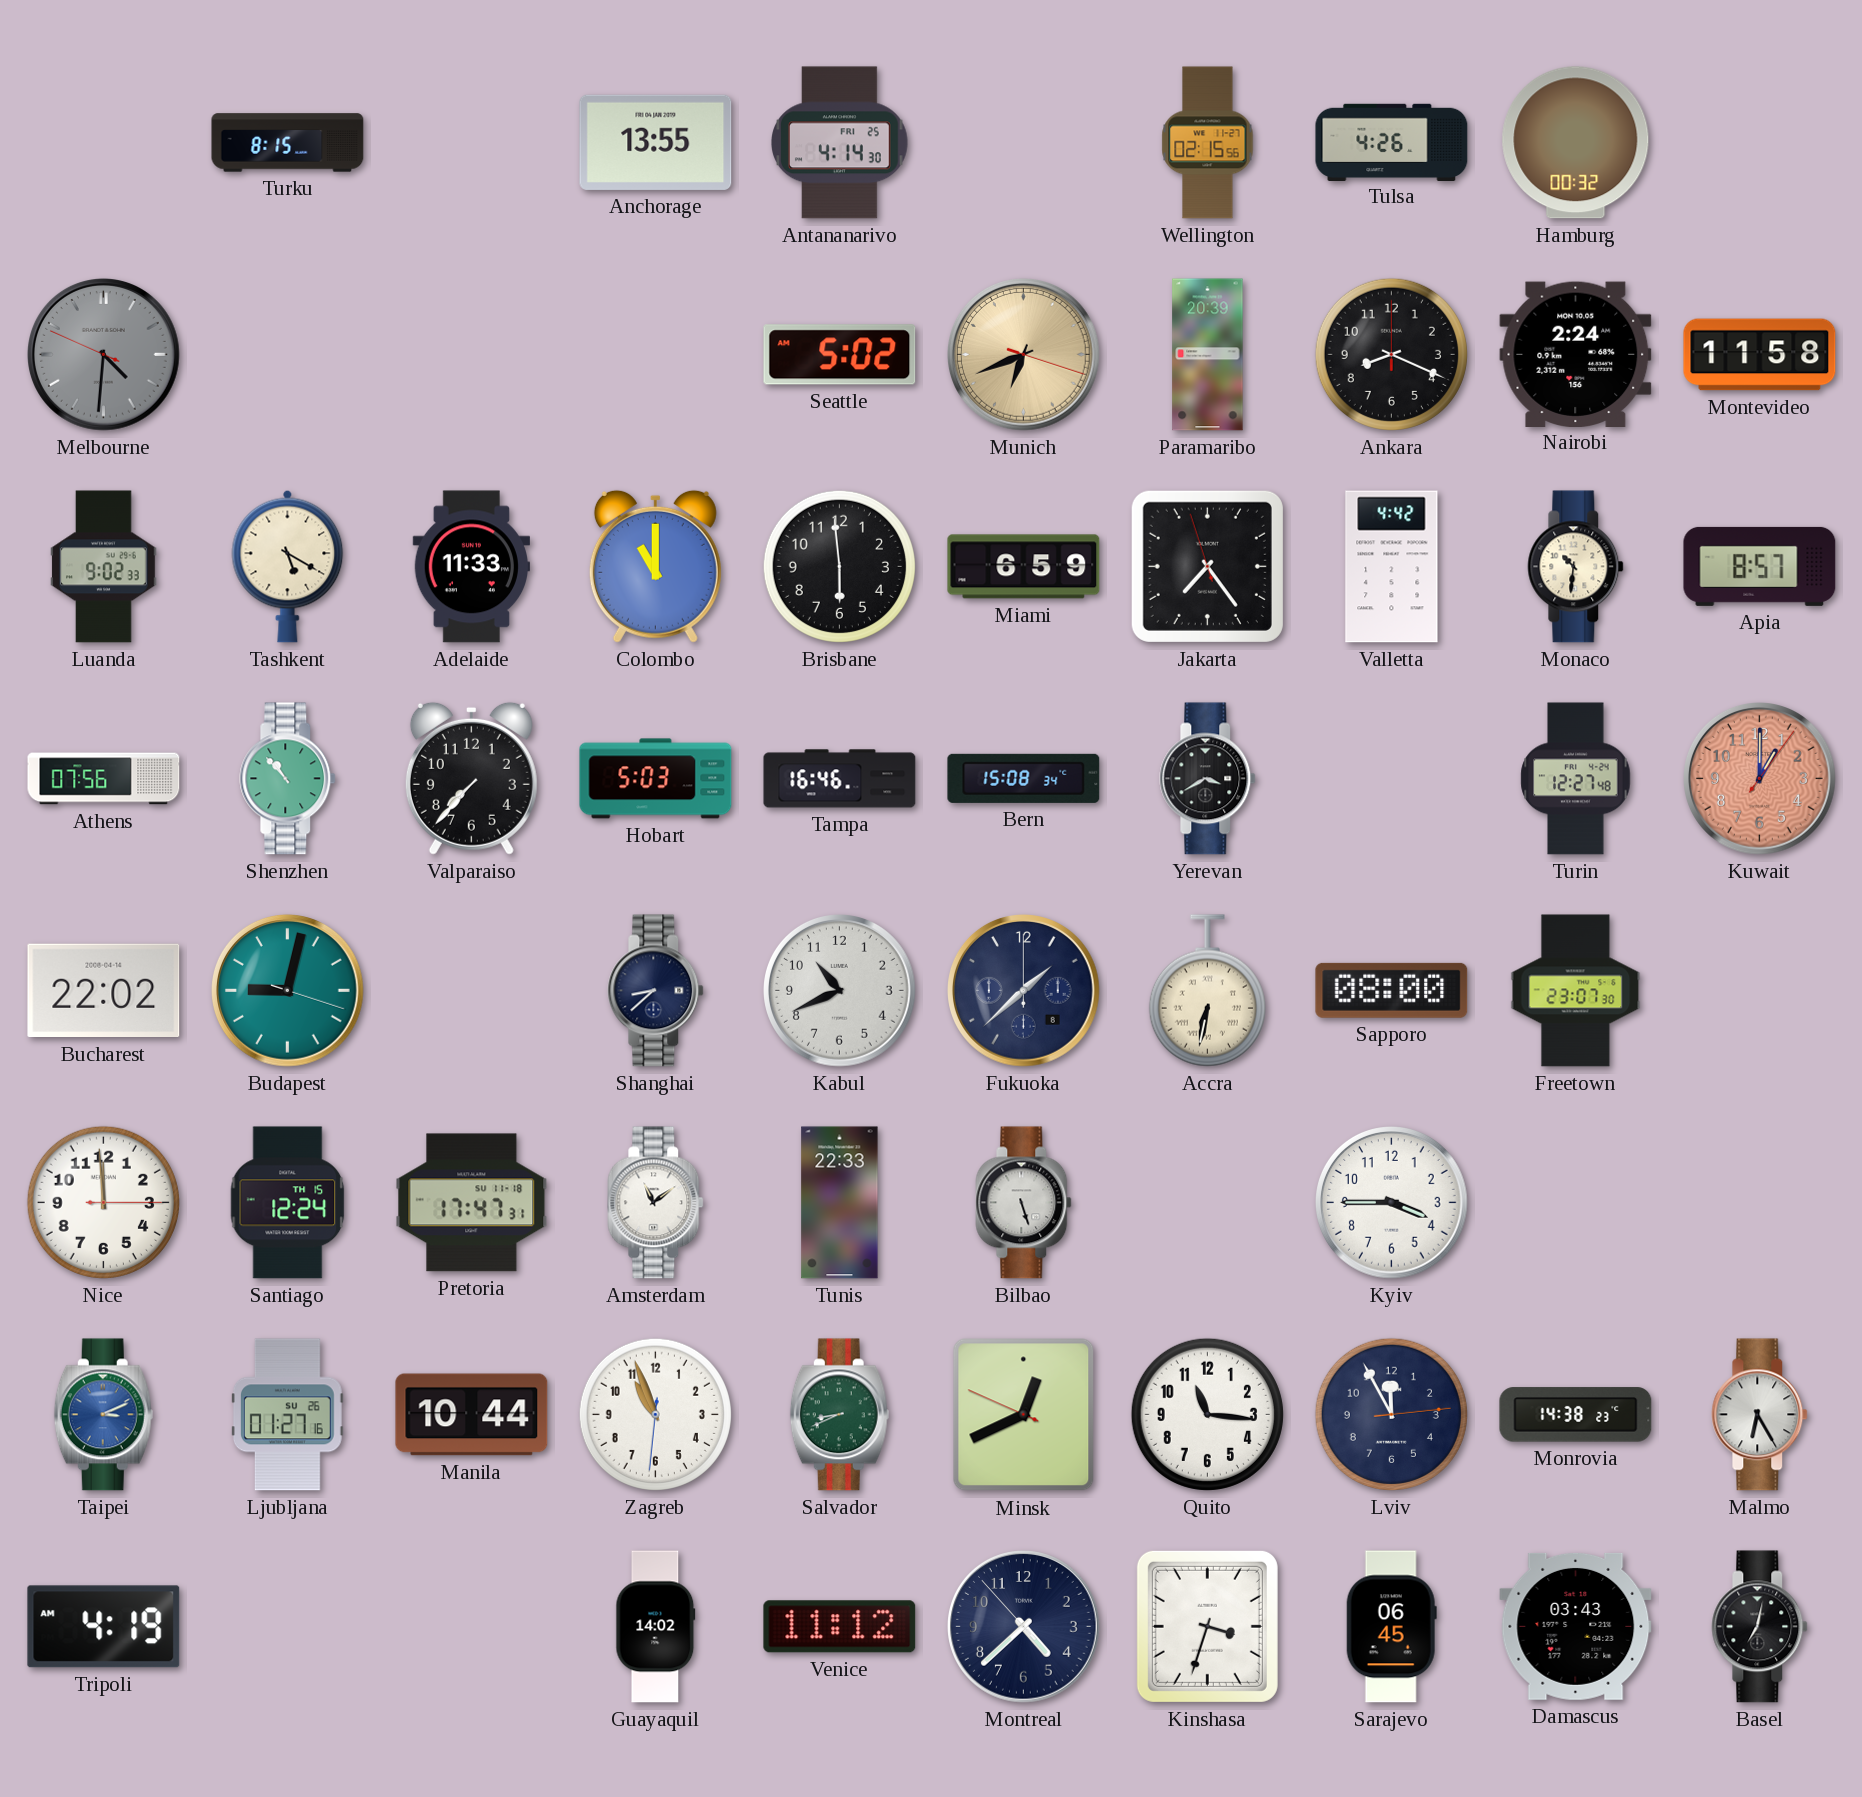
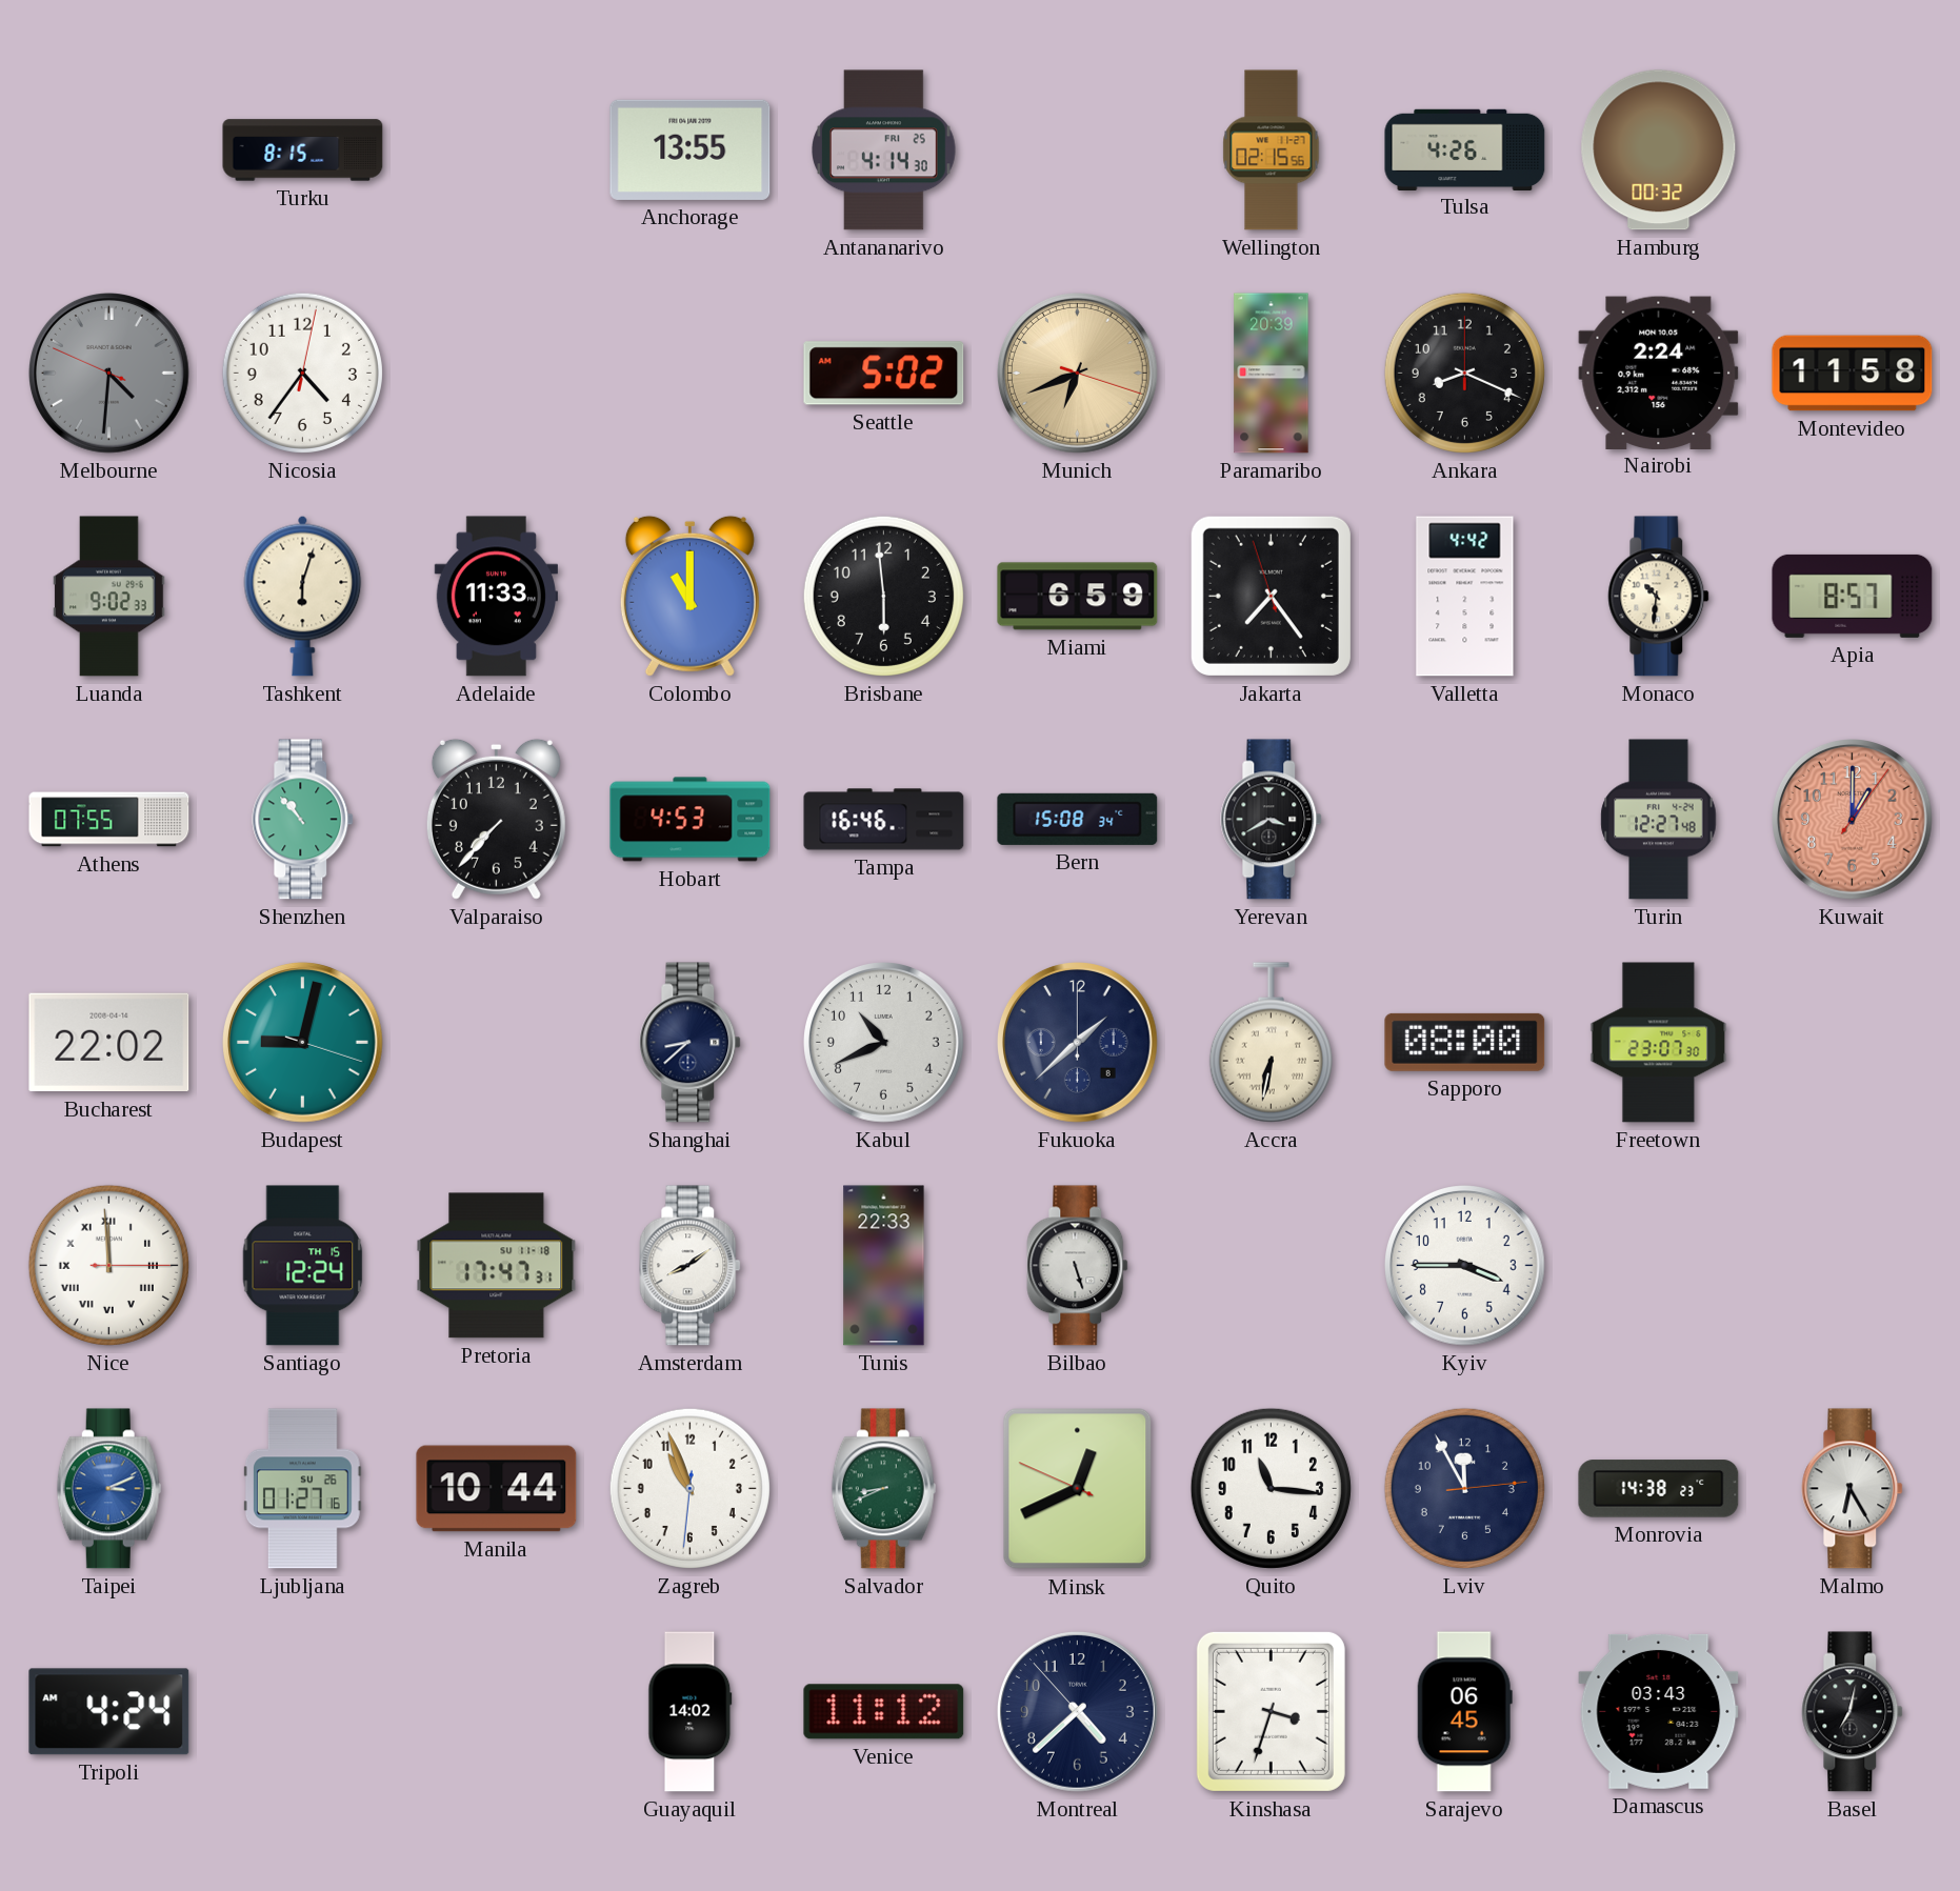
Nicosia: none -> 4:36 (302, 373)
Tashkent: 5:20 -> 6:03 (303, 596)
Athens: 07:56 -> 07:55 (109, 820)
Hobart: 5:03 -> 4:53 (691, 820)
Nice numerals: Arabic -> Roman (108, 1265)
Amsterdam: 11:09 -> 8:09 (691, 1266)
Tripoli: 4:19 -> 4:24 (109, 1712)
